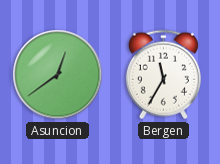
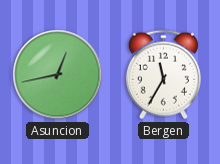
Asuncion: 12:39 -> 12:43 (58, 75)
